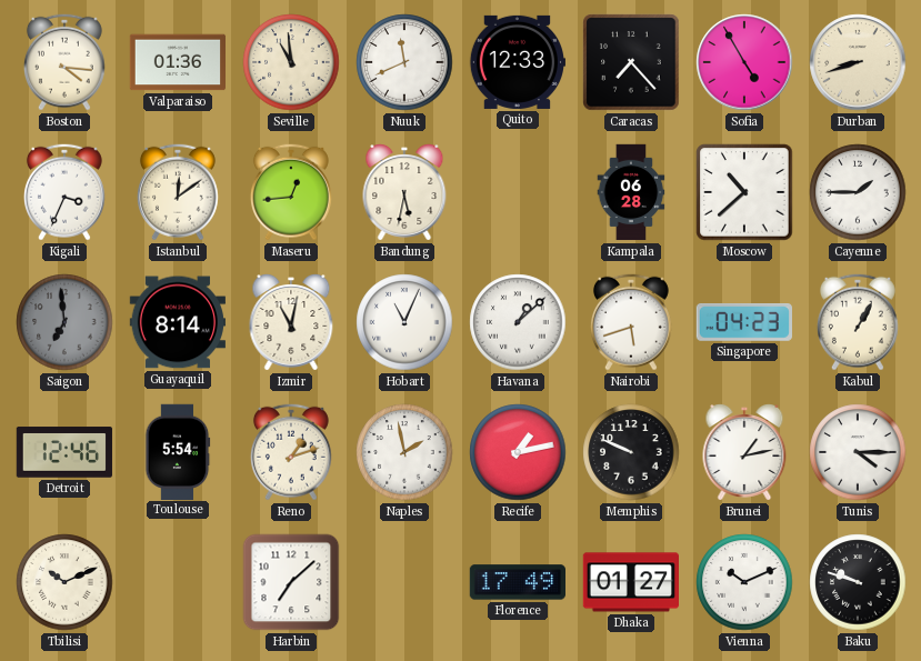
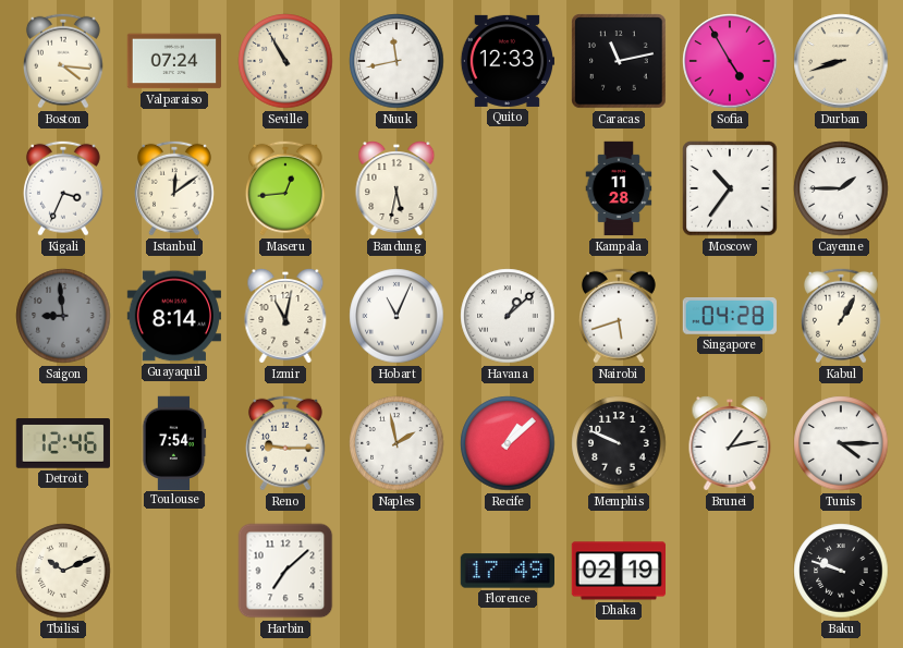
Valparaiso: 01:36 -> 07:24 (173, 61)
Seville: 10:59 -> 10:55 (285, 61)
Nuuk: 11:41 -> 11:43 (396, 61)
Caracas: 7:23 -> 11:13 (619, 61)
Kampala: 06:28 -> 11:28 (619, 188)
Moscow: 10:38 -> 10:36 (730, 188)
Saigon: 6:59 -> 8:59 (63, 316)
Singapore: 04:23 -> 04:28 (730, 317)
Toulouse: 5:54 -> 7:54 (174, 442)
Reno: 1:12 -> 9:15 (285, 443)
Recife: 1:13 -> 1:08 (508, 443)
Dhaka: 01:27 -> 02:19 (618, 571)
Vienna: 10:11 -> none (744, 582)
